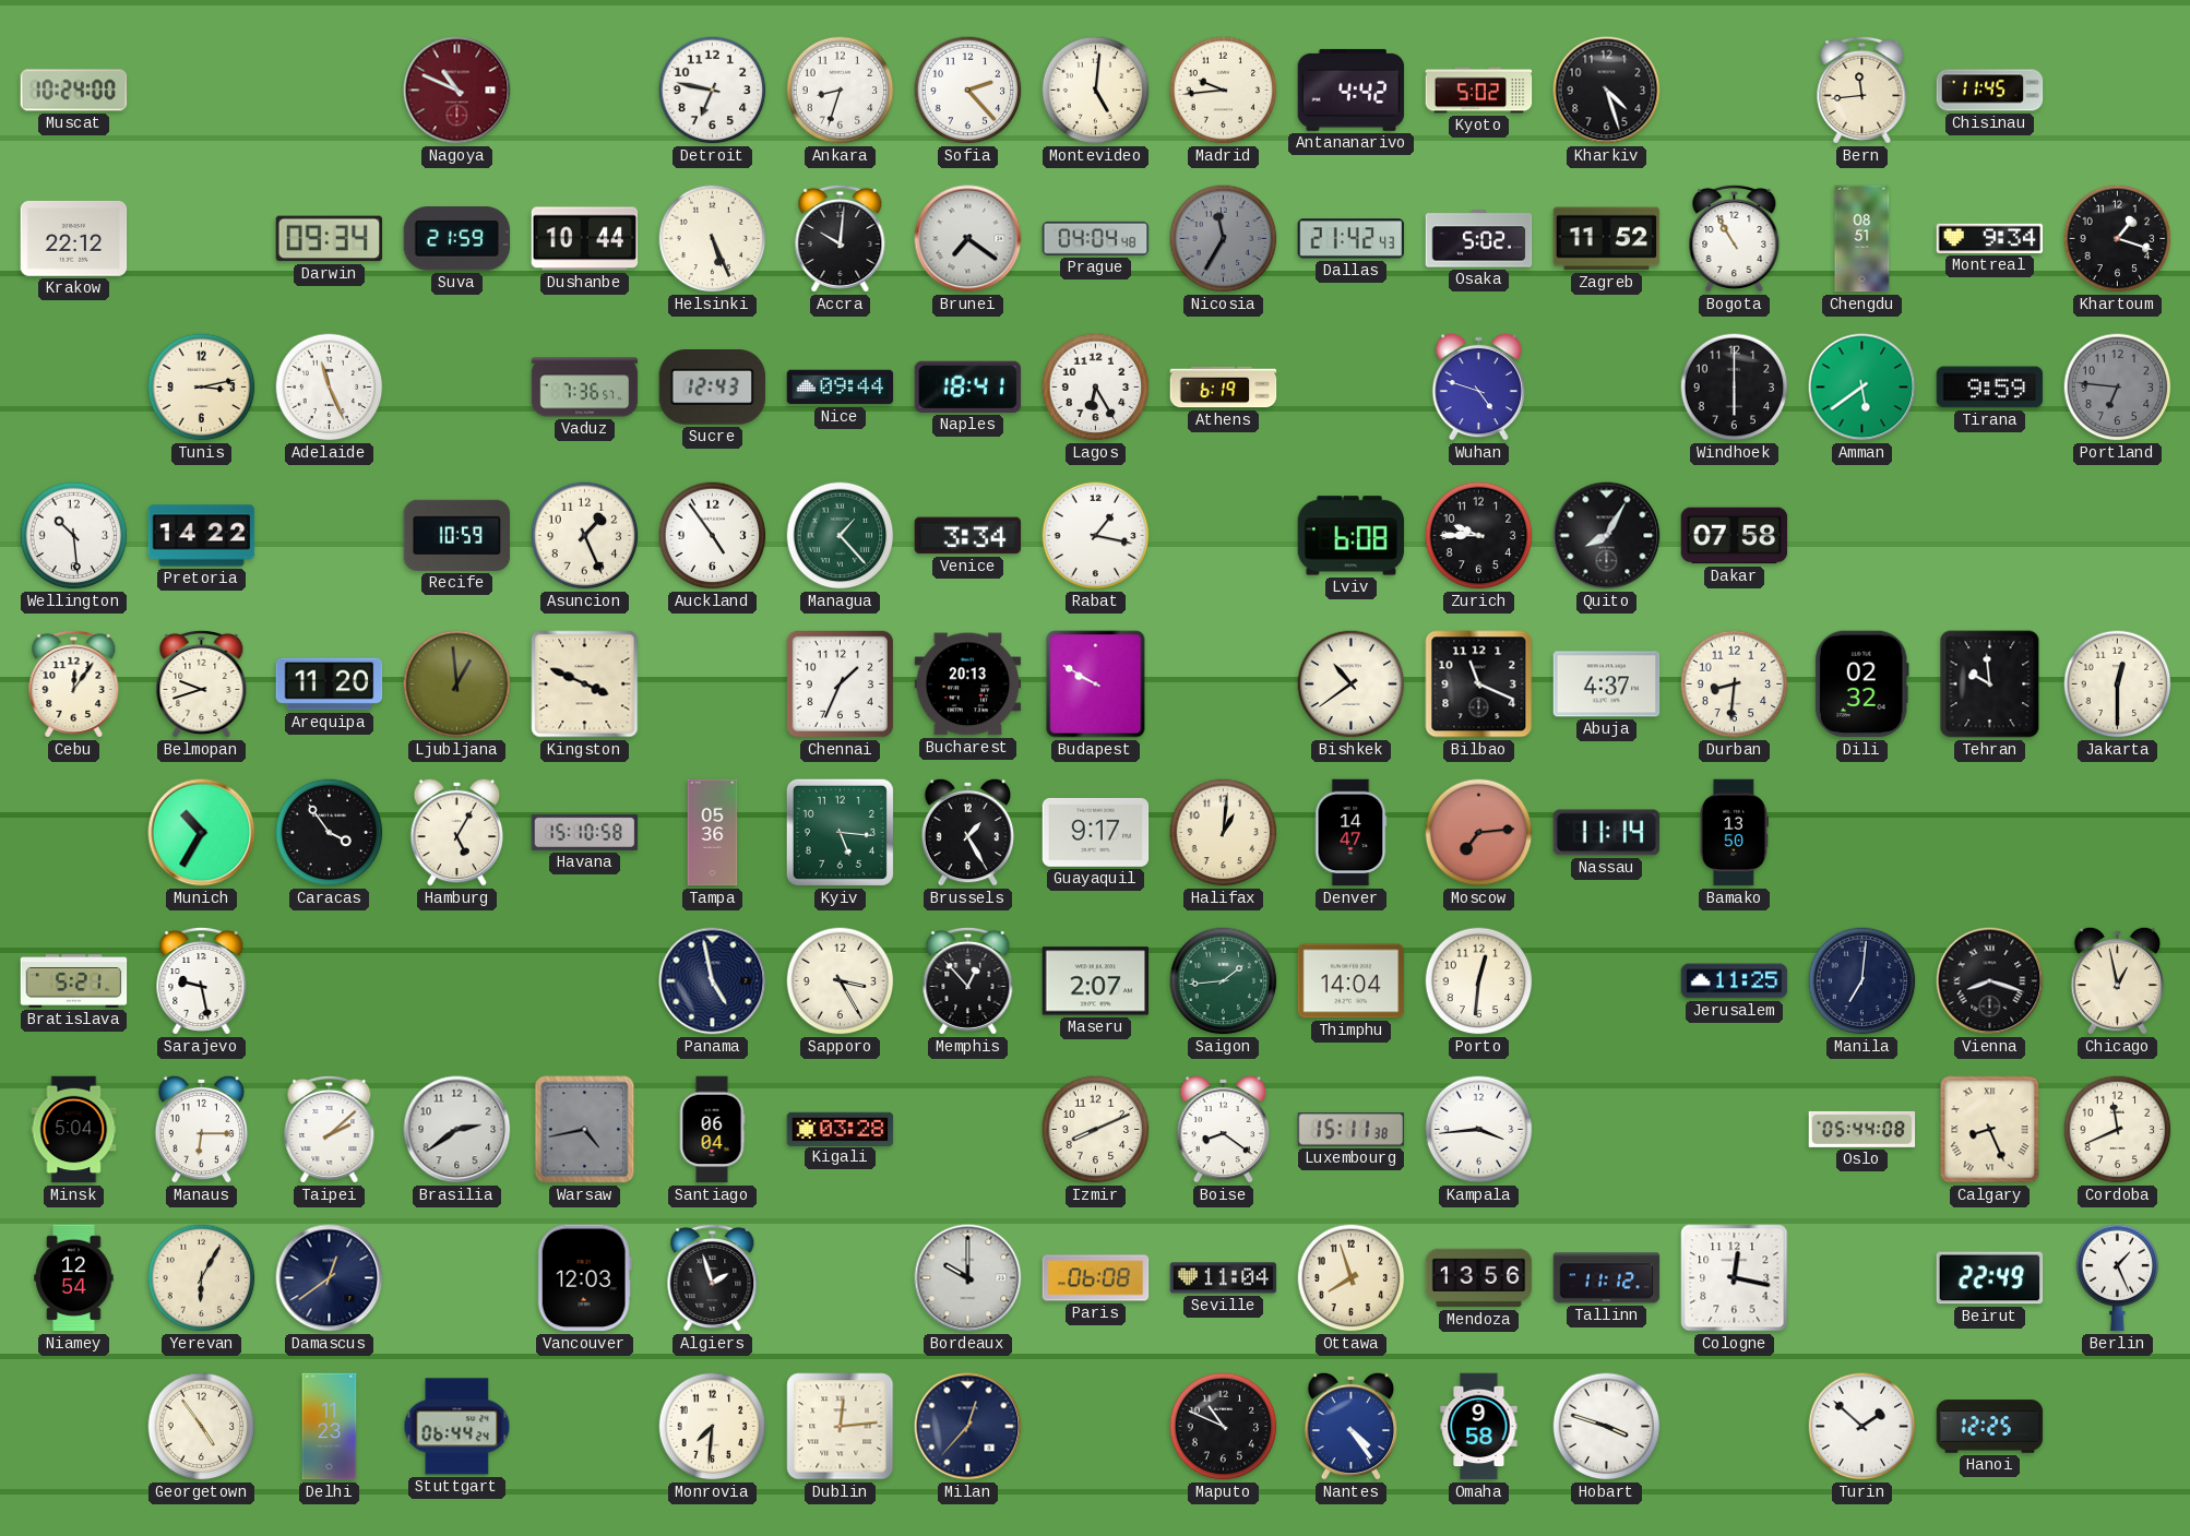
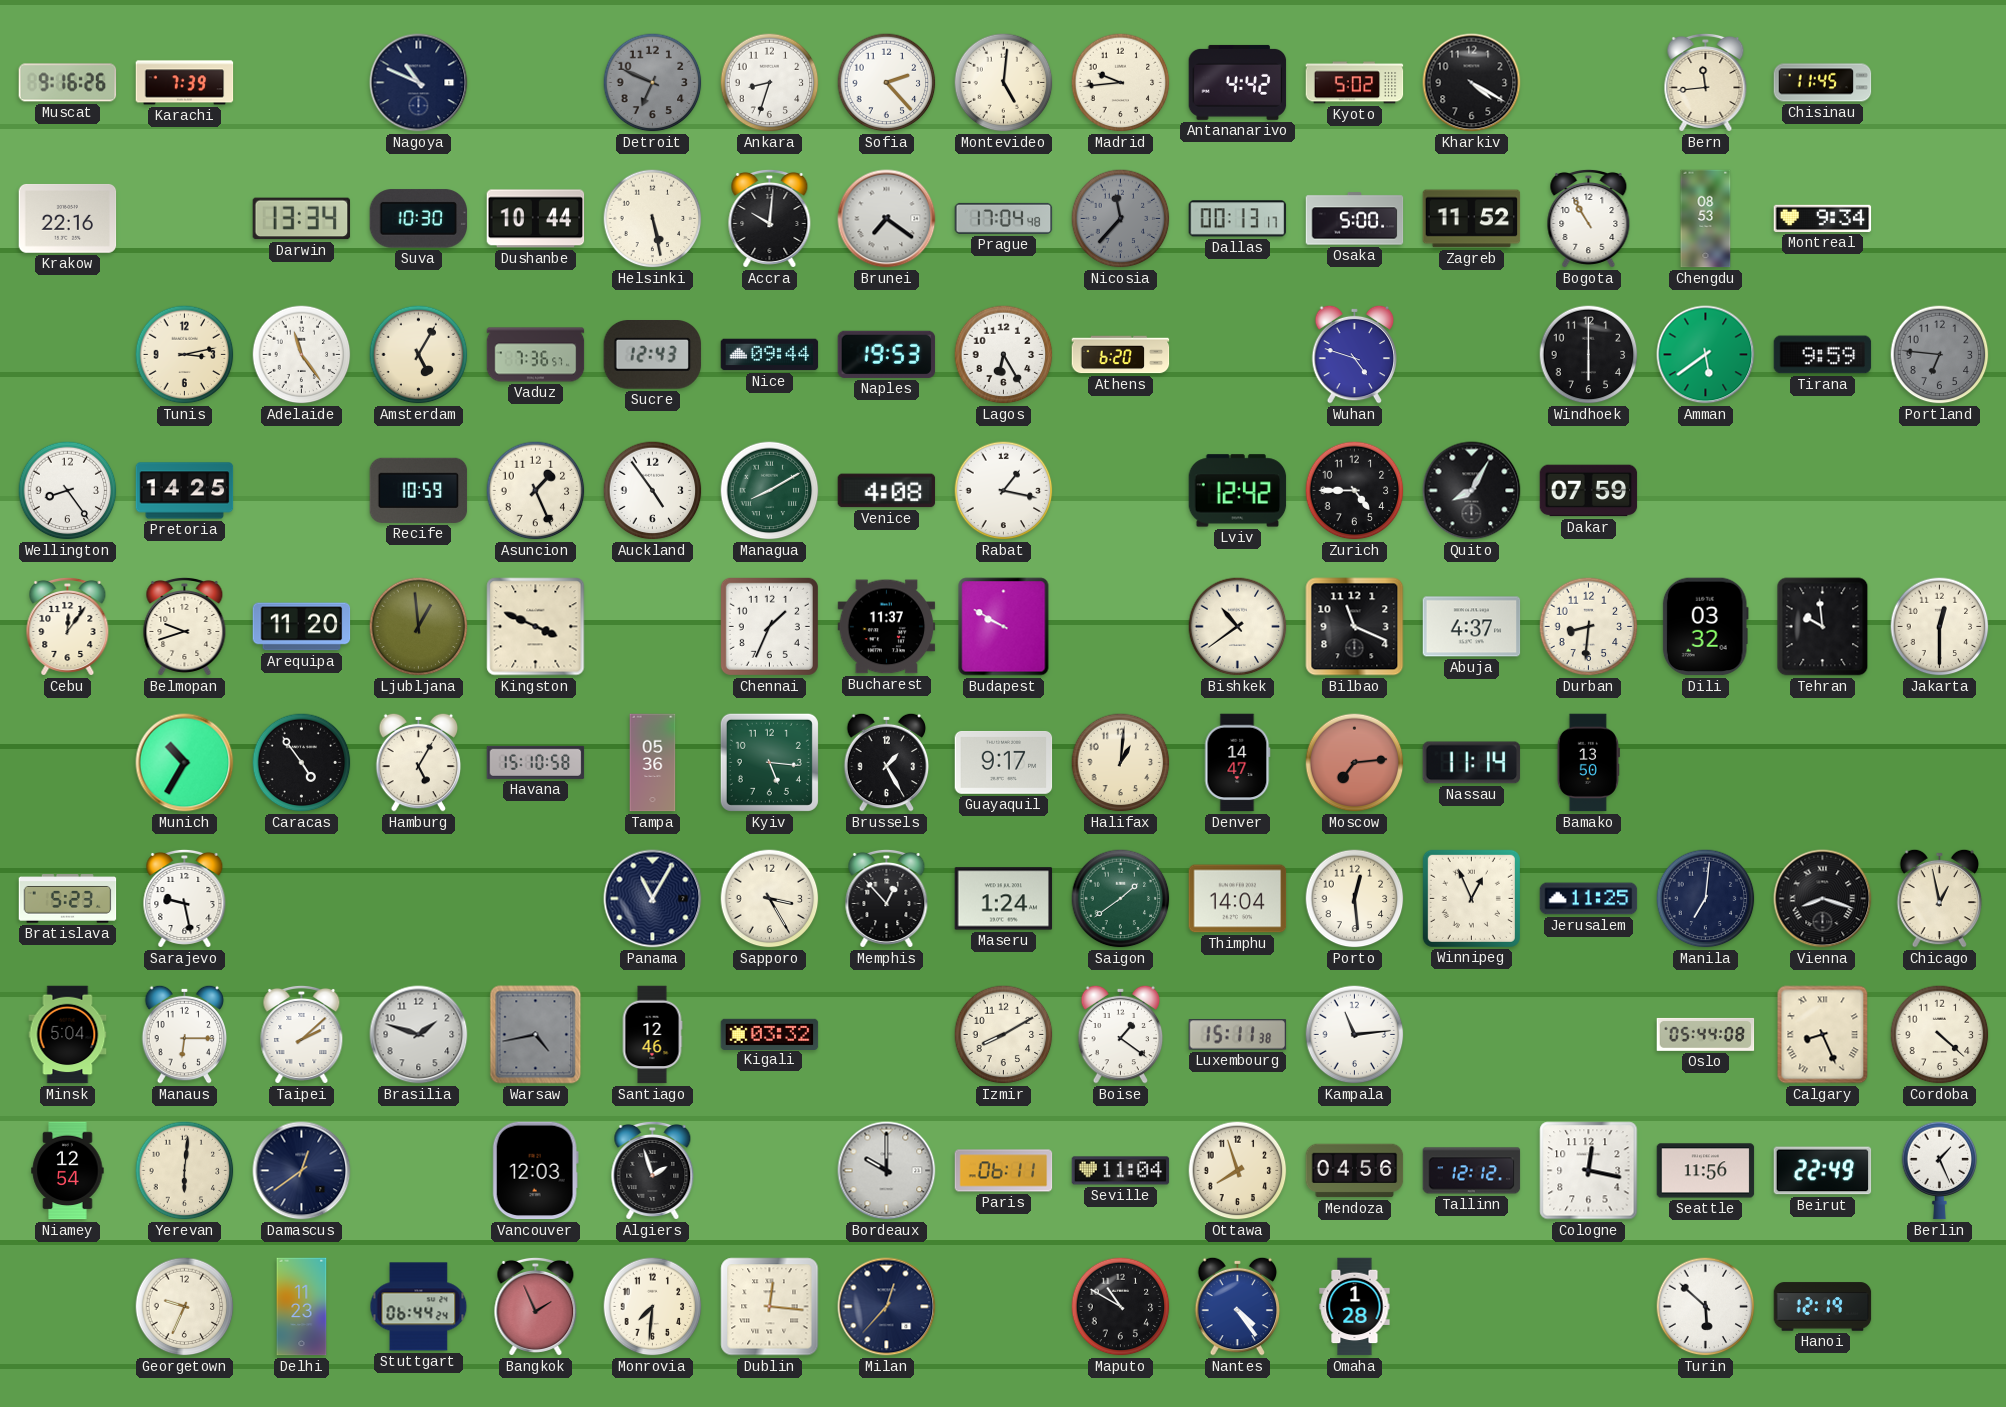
Muscat: 10:24 -> 9:16 (68, 83)
Karachi: none -> 7:39 (185, 83)
Nagoya dial: burgundy -> navy (419, 83)
Detroit: 6:47 -> 6:49 (653, 83)
Detroit dial: white -> grey (653, 83)
Kharkiv: 4:27 -> 4:20 (1472, 83)
Krakow: 22:12 -> 22:16 (68, 219)
Darwin: 09:34 -> 13:34 (302, 219)
Suva: 21:59 -> 10:30 (419, 219)
Helsinki: 5:26 -> 5:28 (653, 219)
Prague: 04:04 -> 17:04 (1004, 218)
Nicosia: 11:35 -> 11:37 (1121, 219)
Dallas: 21:42 -> 00:13 (1238, 219)
Osaka: 5:02 -> 5:00 (1355, 219)
Chengdu: 08:51 -> 08:53 (1706, 219)
Khartoum: 1:18 -> none (2118, 239)
Adelaide: 11:26 -> 11:24 (302, 355)
Amsterdam: none -> 5:05 (419, 355)
Naples: 18:41 -> 19:53 (887, 354)
Athens: 6:19 -> 6:20 (1121, 355)
Wellington: 10:29 -> 8:24 (68, 491)
Pretoria: 14:22 -> 14:25 (185, 491)
Managua: 1:23 -> 8:10 (770, 491)
Venice: 3:34 -> 4:08 (887, 491)
Lviv: 6:08 -> 12:42 (1238, 491)
Zurich: 9:45 -> 4:45 (1355, 491)
Dakar: 07:58 -> 07:59 (1589, 491)
Bucharest: 20:13 -> 11:37 (887, 627)
Dili: 02:32 -> 03:32 (1705, 627)
Caracas: 3:54 -> 4:54 (302, 763)
Bratislava: 5:21 -> 5:23 (68, 899)
Panama: 4:58 -> 11:05 (653, 899)
Maseru: 2:07 -> 1:24 (1004, 899)
Saigon: 1:44 -> 1:39 (1121, 899)
Porto: 12:31 -> 12:29 (1355, 899)
Winnipeg: none -> 12:56 (1471, 898)
Brasilia: 2:39 -> 1:48 (419, 1035)
Santiago: 06:04 -> 12:46 (652, 1035)
Kigali: 03:28 -> 03:32 (770, 1034)
Izmir: 8:11 -> 8:10 (1004, 1035)
Boise: 8:21 -> 1:21 (1121, 1034)
Kampala: 3:44 -> 11:14 (1355, 1035)
Cordoba: 11:41 -> 4:22 (1940, 1035)
Yerevan: 6:05 -> 6:01 (185, 1171)
Paris: 06:08 -> 06:11 (1004, 1171)
Mendoza: 13:56 -> 04:56 (1355, 1171)
Tallinn: 11:12 -> 12:12 (1472, 1171)
Seattle: none -> 11:56 (1706, 1171)
Georgetown: 4:54 -> 9:34 (185, 1307)
Bangkok: none -> 1:56 (536, 1306)
Dublin: 12:14 -> 12:16 (770, 1307)
Maputo: 10:49 -> 10:50 (1121, 1307)
Omaha: 9:58 -> 1:28 (1355, 1307)
Hobart: 3:48 -> none (1607, 1427)
Turin: 1:52 -> 5:52 (1706, 1307)
Hanoi: 12:25 -> 12:19 (1823, 1307)
